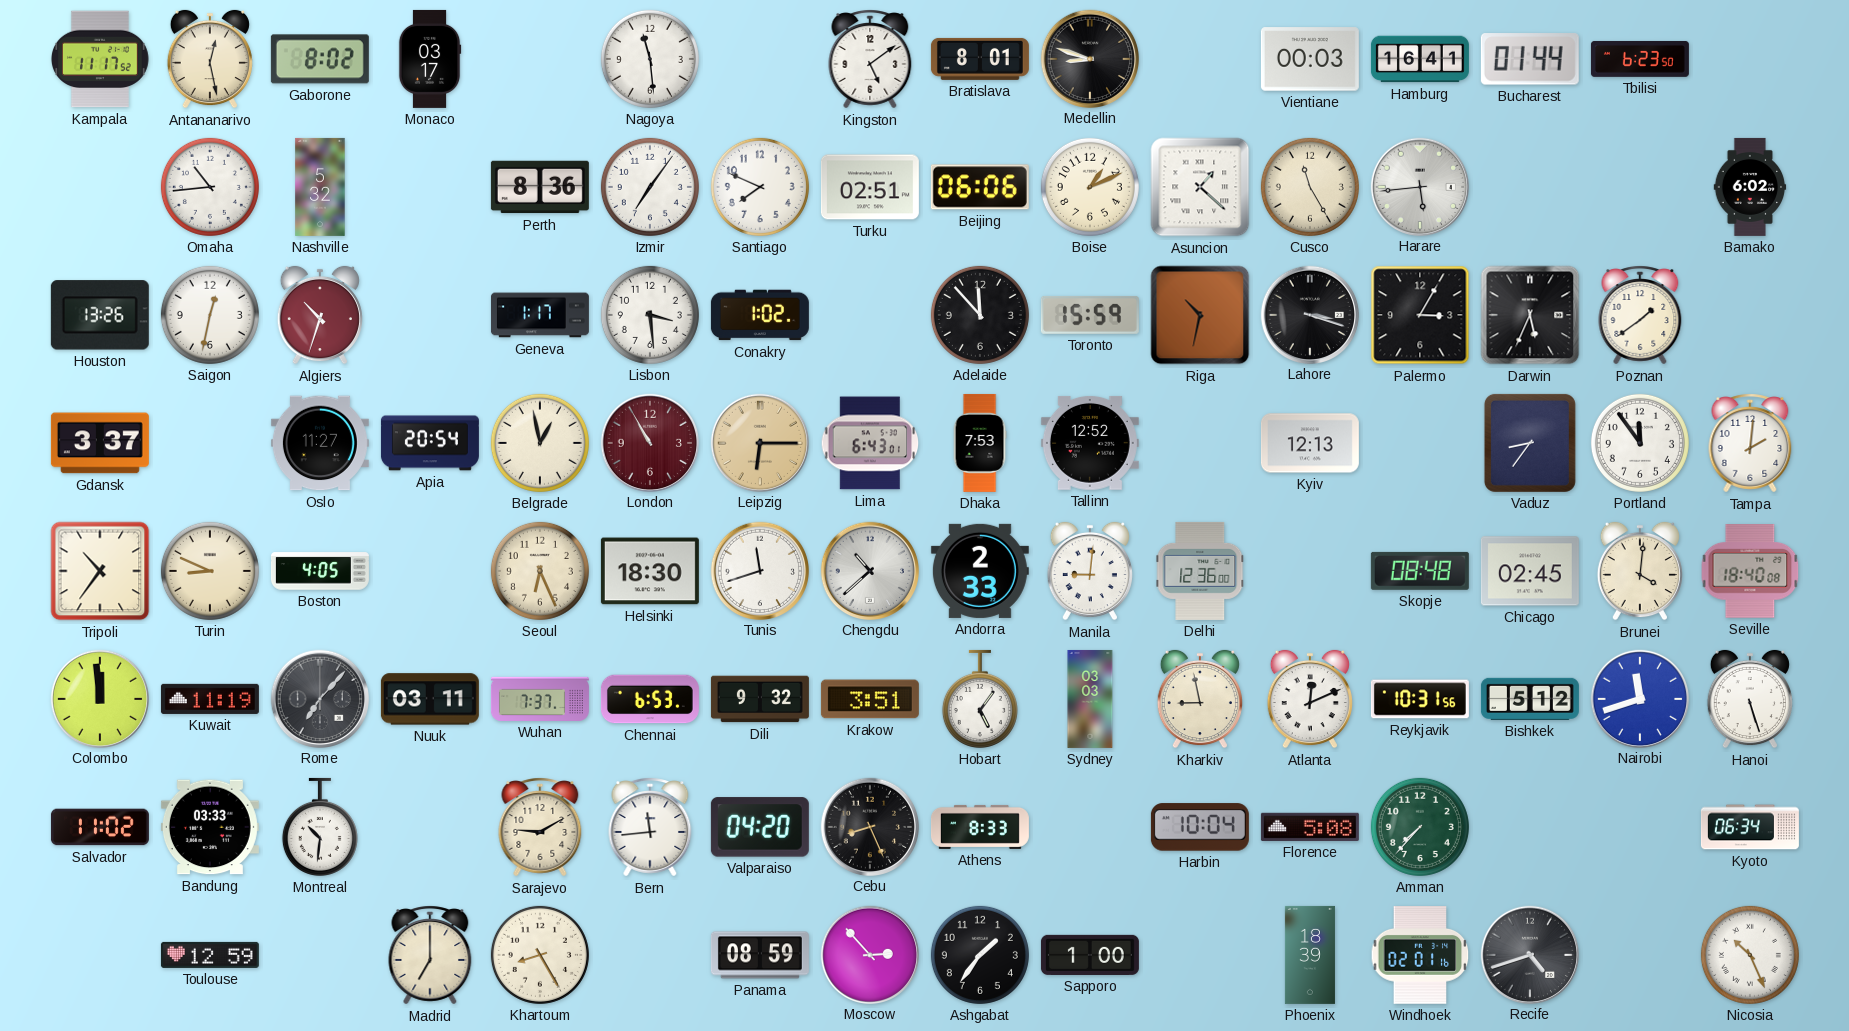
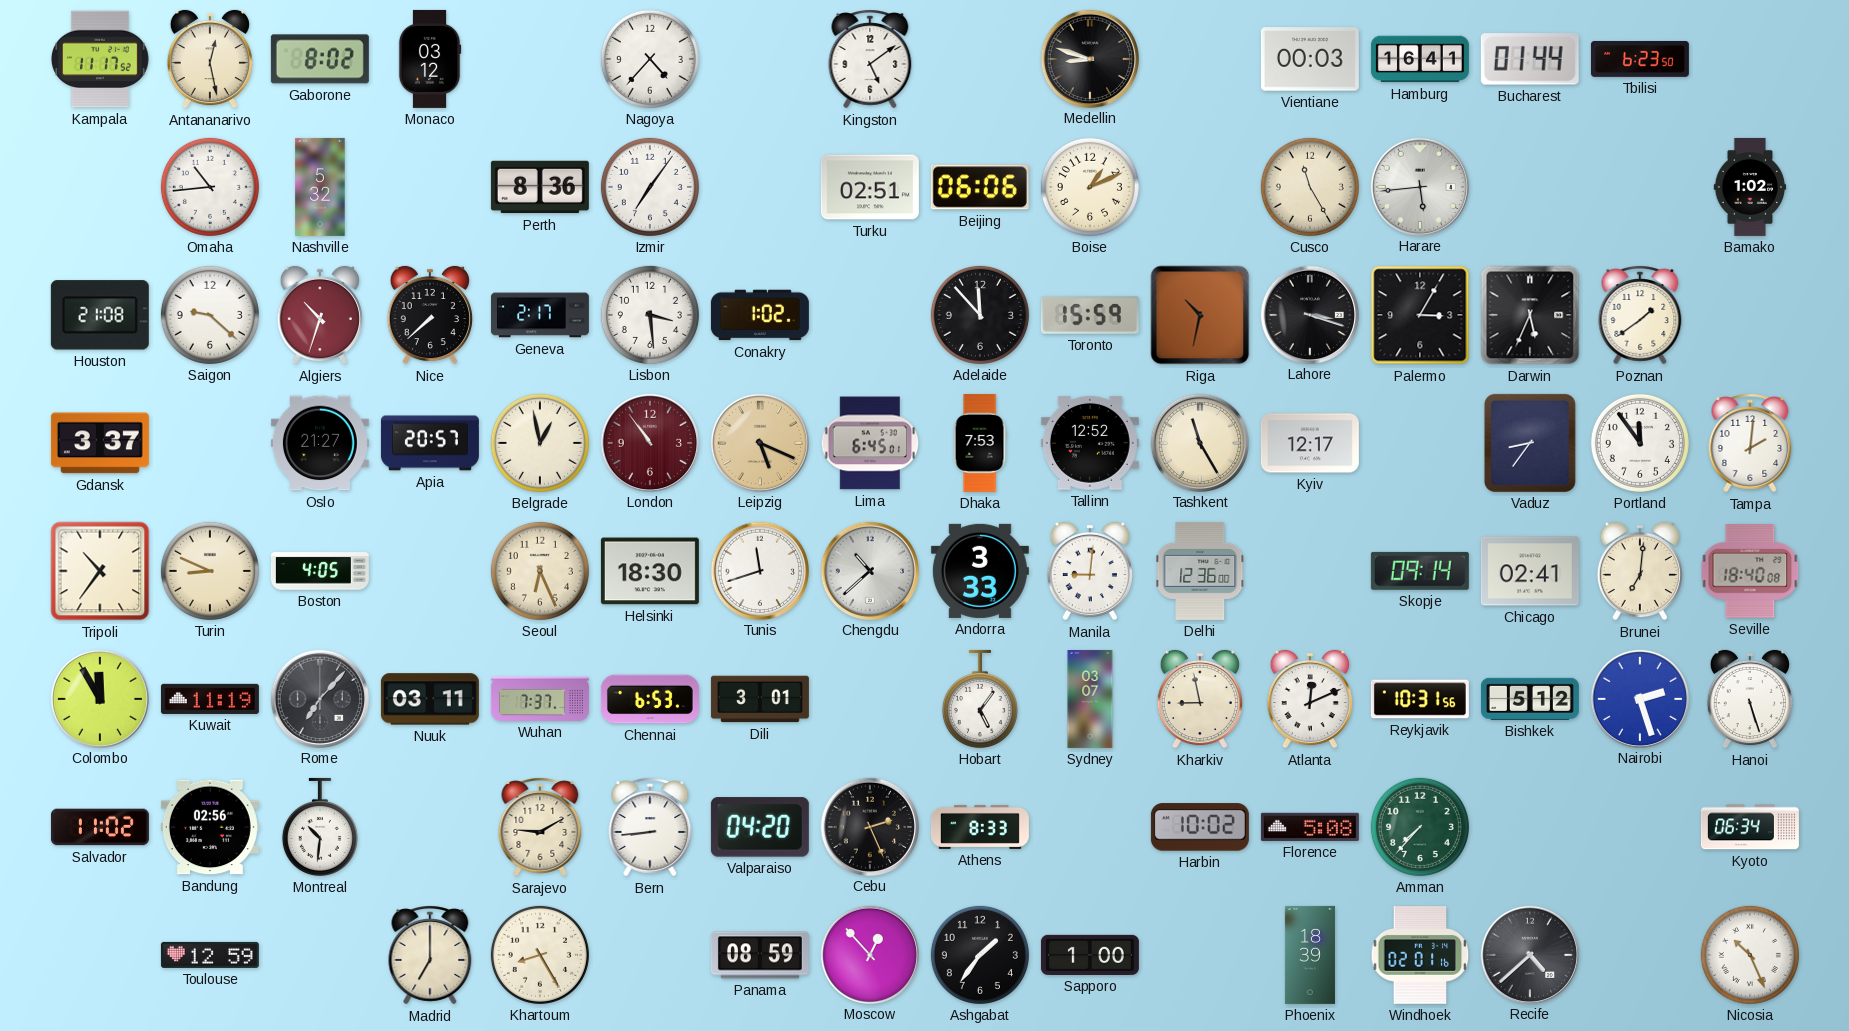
Monaco: 03:17 -> 03:12 (430, 59)
Nagoya: 11:29 -> 4:37 (650, 59)
Bratislava: 8:01 -> none (980, 59)
Santiago: 7:49 -> none (760, 187)
Asuncion: 1:22 -> none (1200, 187)
Bamako: 6:02 -> 1:02 (1750, 187)
Houston: 13:26 -> 21:08 (100, 315)
Saigon: 12:32 -> 9:22 (210, 315)
Nice: none -> 7:38 (430, 315)
Geneva: 1:17 -> 2:17 (540, 315)
Oslo: 11:27 -> 21:27 (320, 443)
Apia: 20:54 -> 20:57 (430, 443)
London: 10:55 -> 10:54 (649, 442)
Leipzig: 6:15 -> 5:19 (759, 442)
Lima: 6:43 -> 6:45 (870, 443)
Tashkent: none -> 11:25 (1199, 442)
Kyiv: 12:13 -> 12:17 (1310, 443)
Andorra: 2:33 -> 3:33 (980, 571)
Skopje: 08:48 -> 09:14 (1420, 571)
Chicago: 02:45 -> 02:41 (1530, 571)
Brunei: 4:01 -> 7:01 (1640, 571)
Colombo: 11:59 -> 11:55 (99, 698)
Dili: 9:32 -> 3:01 (760, 699)
Krakow: 3:51 -> none (870, 699)
Sydney: 03:03 -> 03:07 (1090, 699)
Nairobi: 11:42 -> 2:27 (1639, 698)
Bandung: 03:33 -> 02:56 (210, 827)
Bern: 11:44 -> 8:44 (650, 827)
Cebu: 8:26 -> 2:26 (869, 826)
Harbin: 10:04 -> 10:02 (1200, 827)
Moscow: 2:53 -> 12:53 (869, 954)
Recife: 4:42 -> 4:38 (1529, 954)
